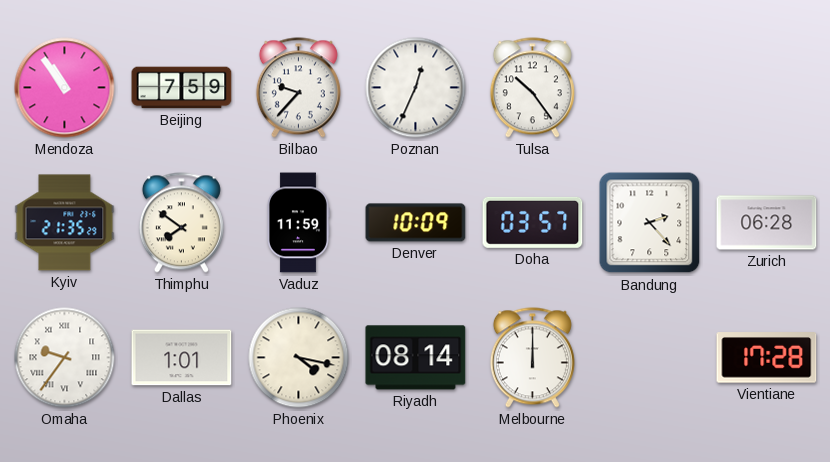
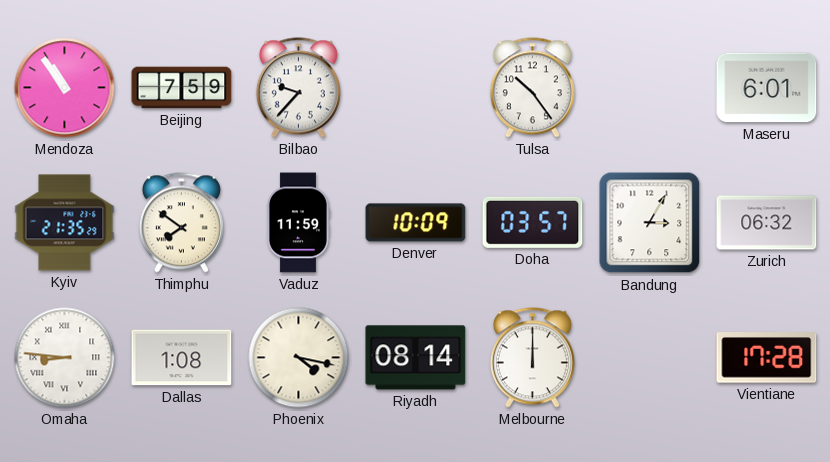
Poznan: 12:34 -> none (416, 88)
Maseru: none -> 6:01 (767, 88)
Bandung: 2:23 -> 3:05 (650, 223)
Zurich: 06:28 -> 06:32 (767, 223)
Omaha: 9:36 -> 8:46 (65, 358)
Dallas: 1:01 -> 1:08 (182, 358)
